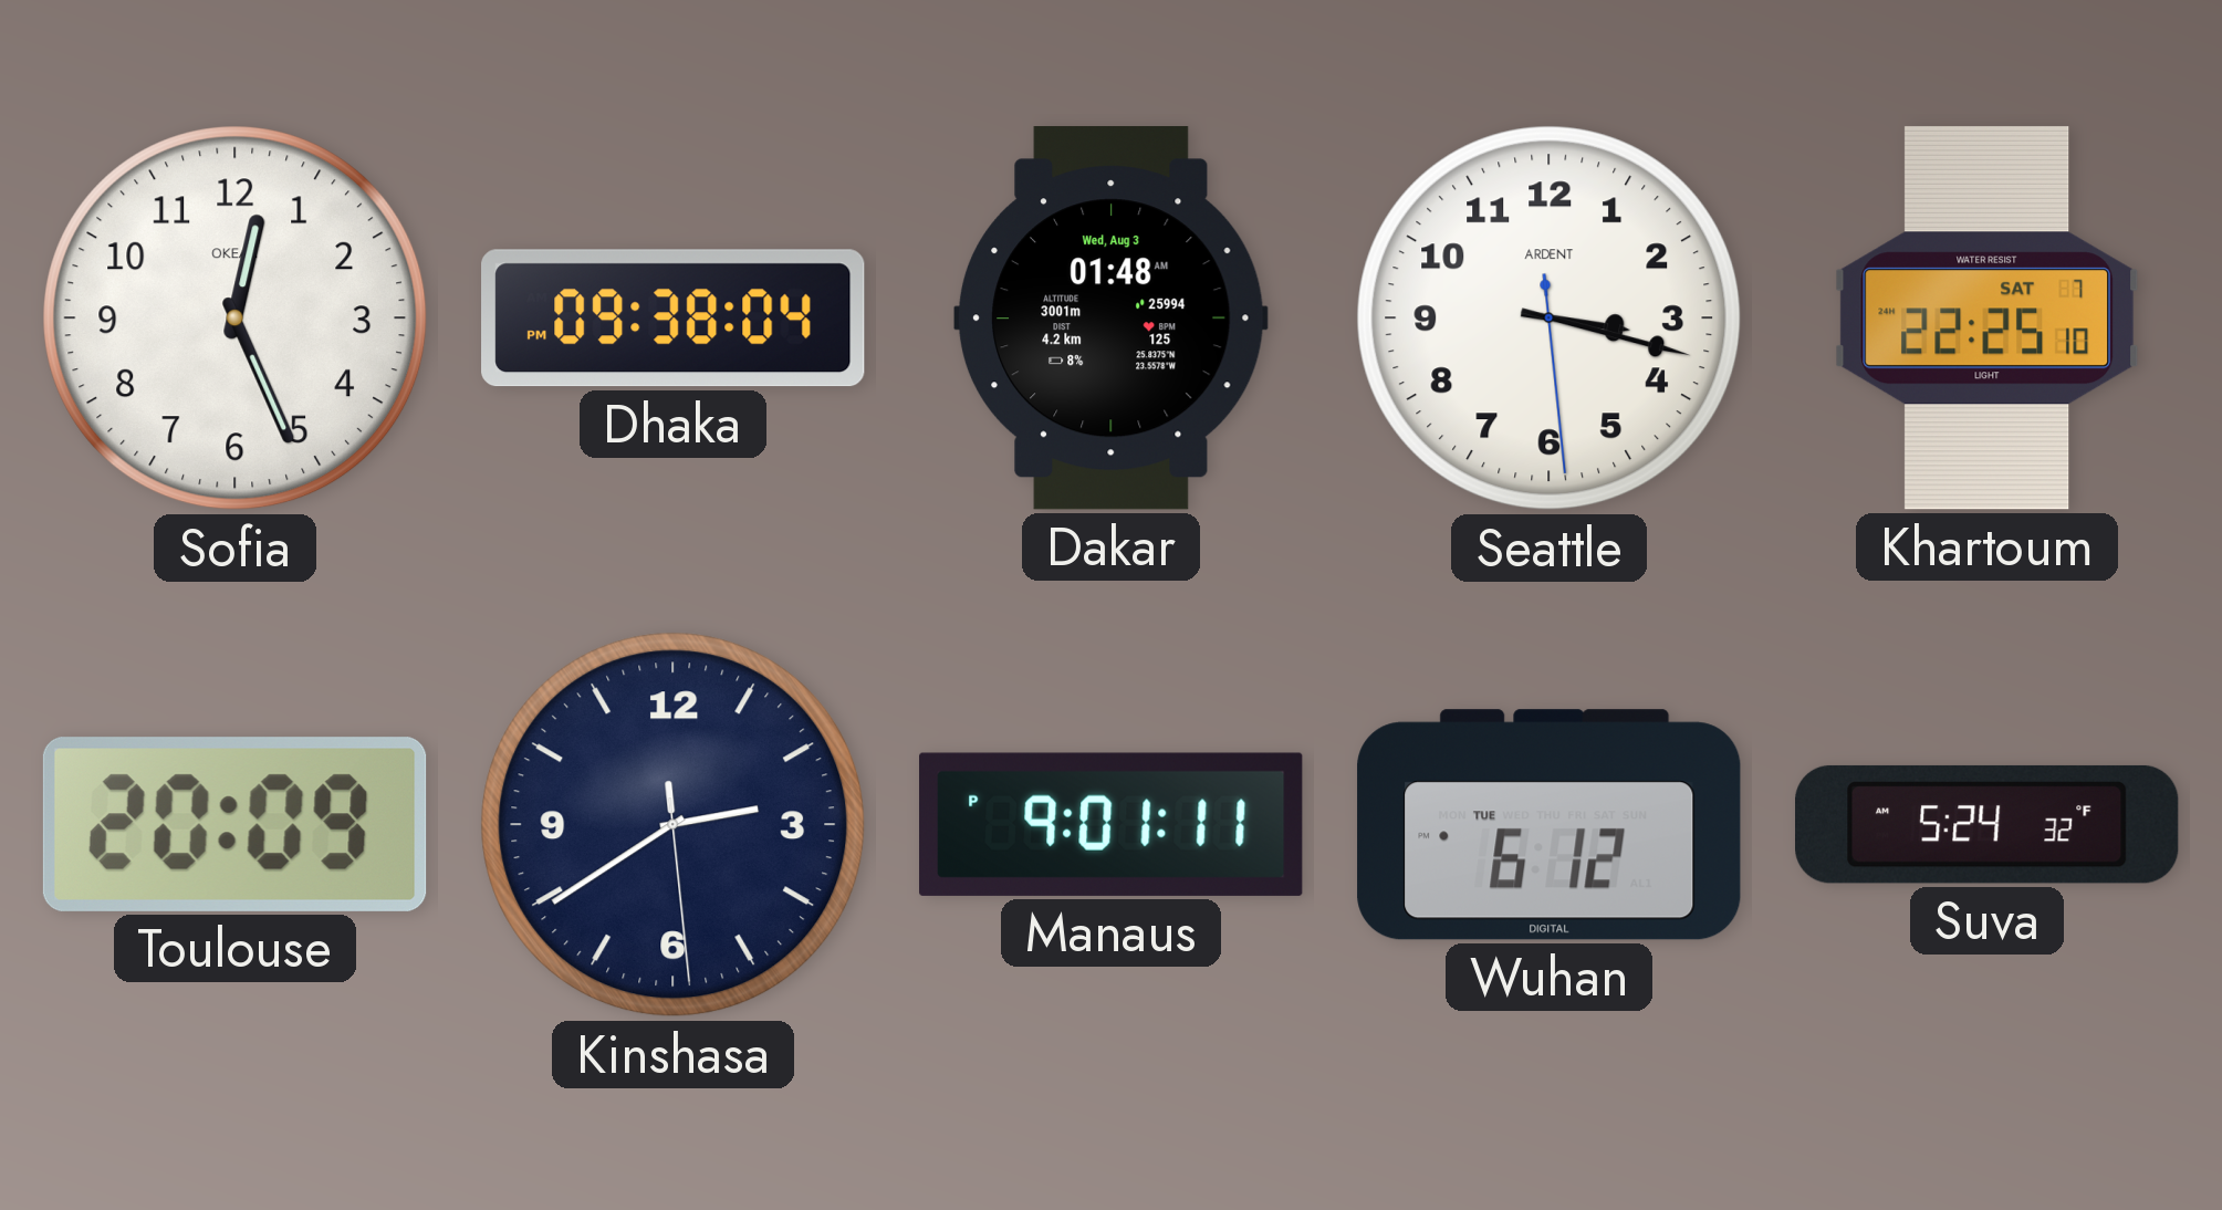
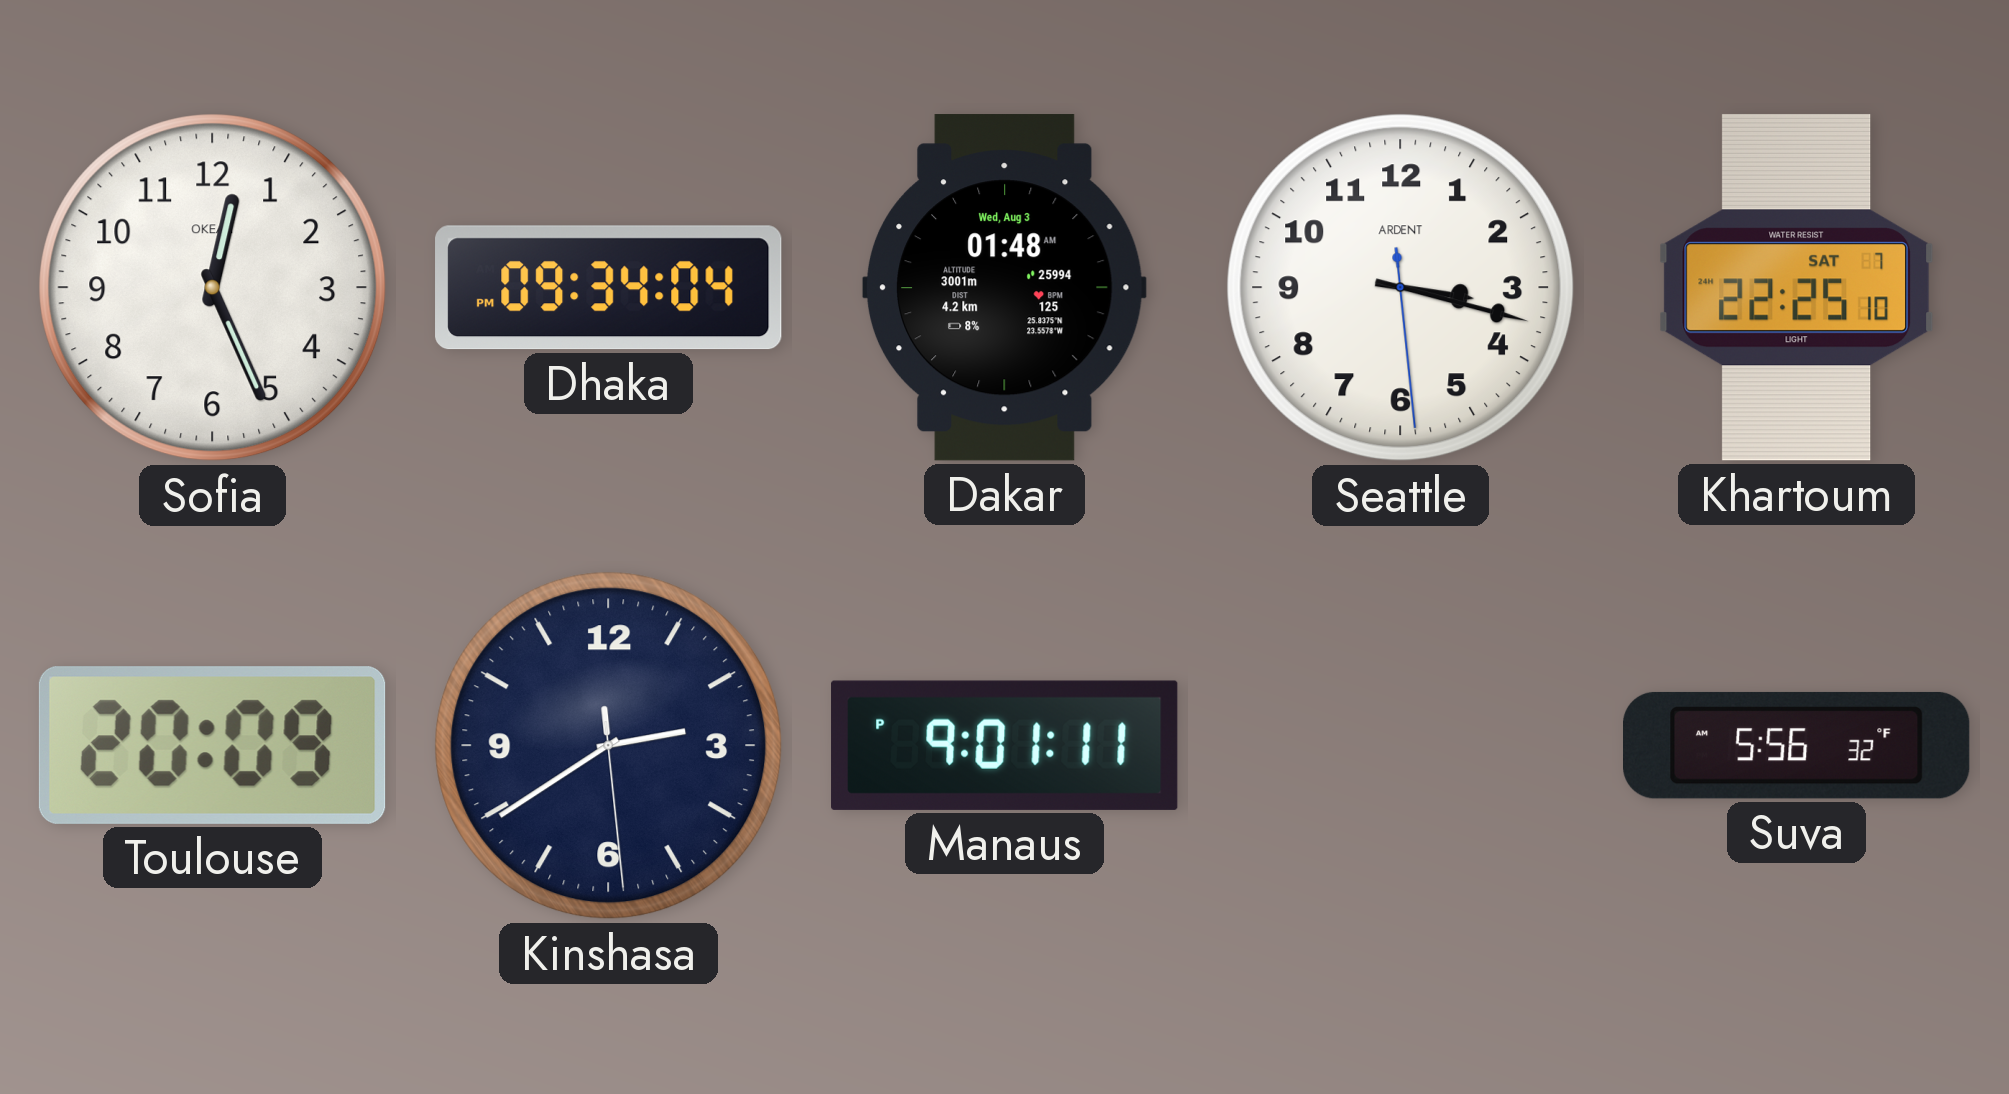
Dhaka: 09:38 -> 09:34 (609, 288)
Wuhan: 6:12 -> none (1550, 825)
Suva: 5:24 -> 5:56 (1797, 745)
